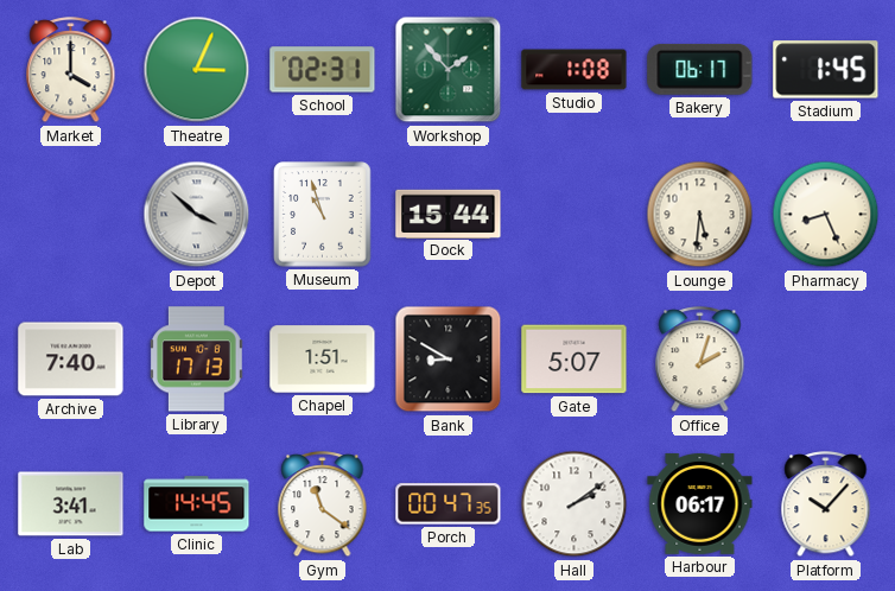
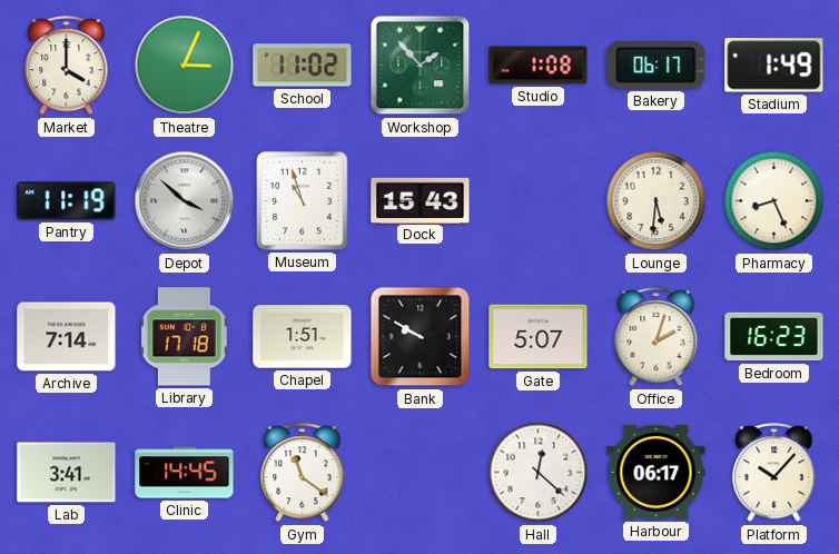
School: 02:31 -> 11:02 (303, 66)
Stadium: 1:45 -> 1:49 (774, 66)
Pantry: none -> 11:19 (67, 201)
Dock: 15:44 -> 15:43 (421, 200)
Archive: 7:40 -> 7:14 (67, 337)
Library: 17:13 -> 17:18 (184, 337)
Bank: 8:50 -> 9:50 (421, 337)
Bedroom: none -> 16:23 (774, 337)
Porch: 00:47 -> none (449, 504)
Hall: 2:09 -> 12:22 (539, 473)
